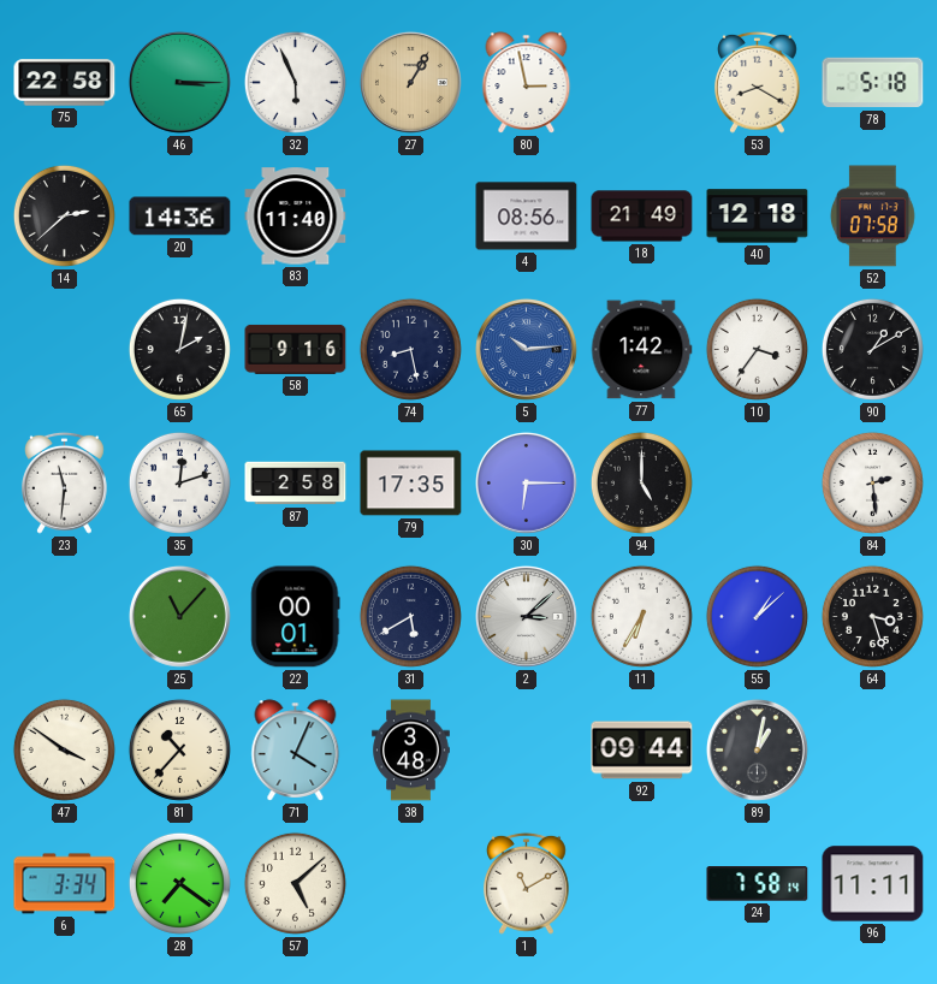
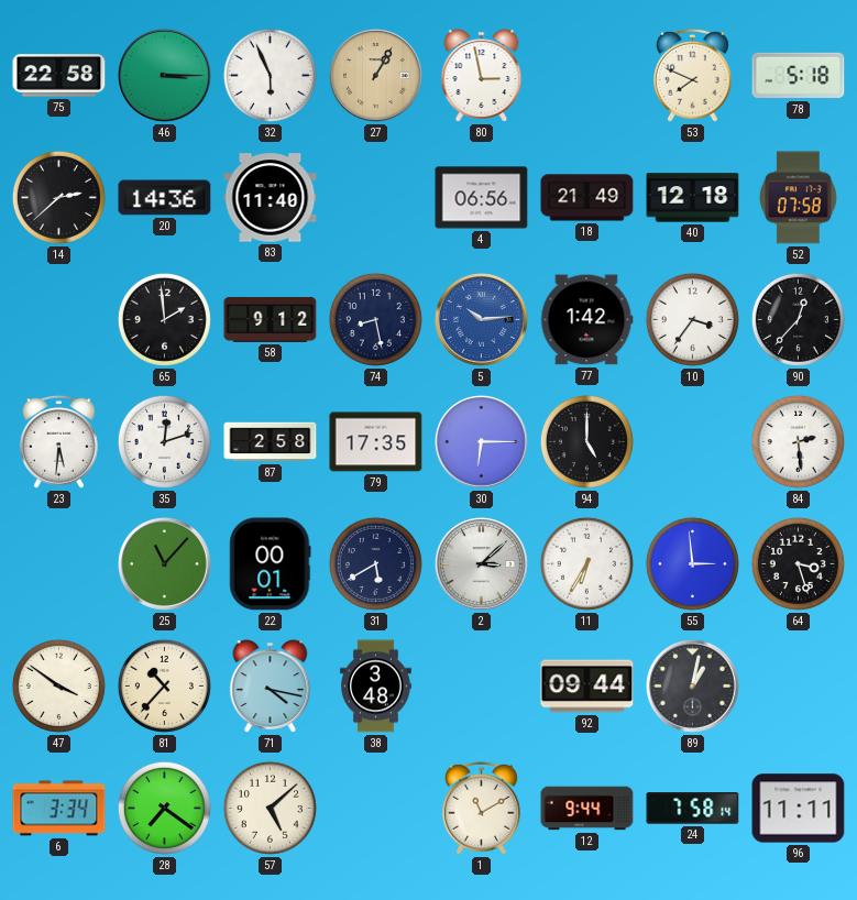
53: 8:20 -> 7:49 (693, 75)
4: 08:56 -> 06:56 (482, 198)
65: 2:02 -> 1:59 (164, 319)
58: 9:16 -> 9:12 (271, 319)
90: 1:10 -> 12:37 (798, 319)
23: 11:31 -> 5:31 (59, 441)
55: 1:08 -> 2:59 (692, 563)
71: 4:04 -> 4:17 (271, 687)
12: none -> 9:44 (587, 809)
